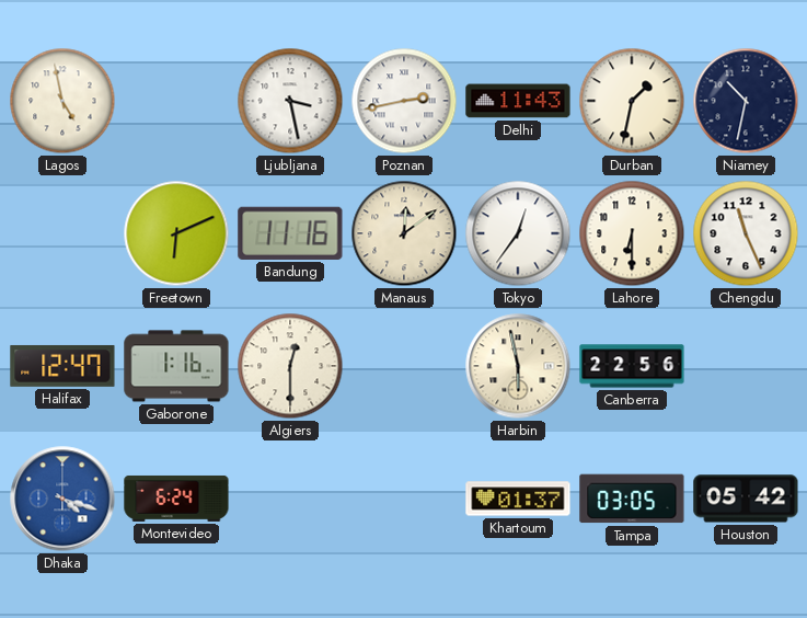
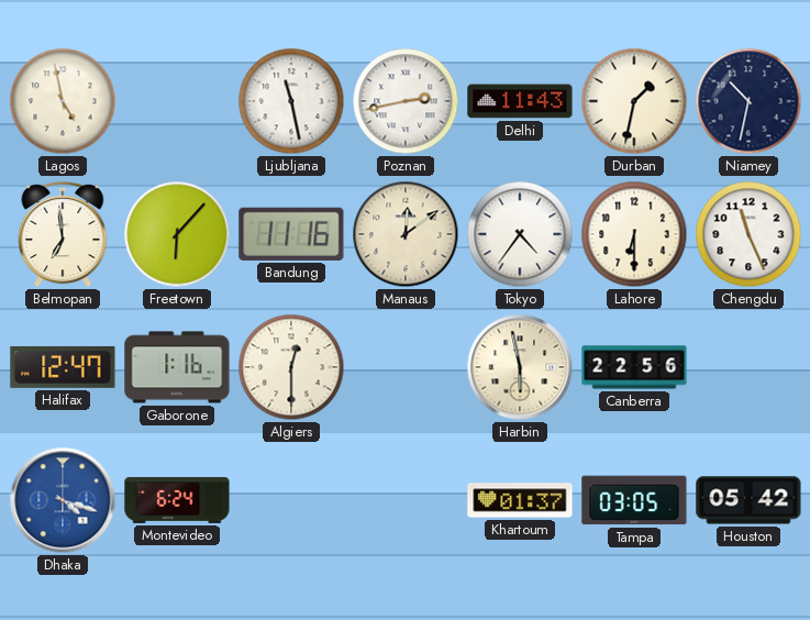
Ljubljana: 3:28 -> 11:28 (291, 101)
Belmopan: none -> 6:59 (63, 234)
Freetown: 6:11 -> 6:07 (177, 234)
Tokyo: 12:36 -> 4:36 (520, 234)
